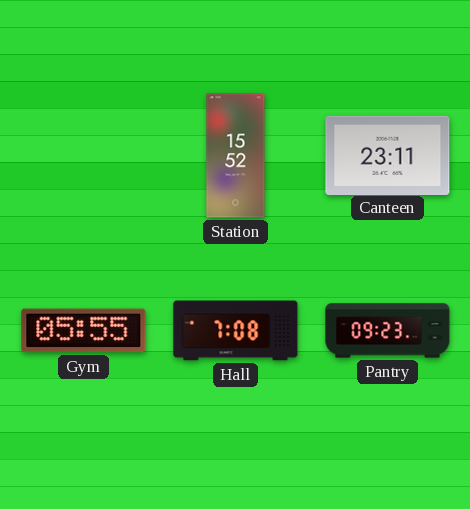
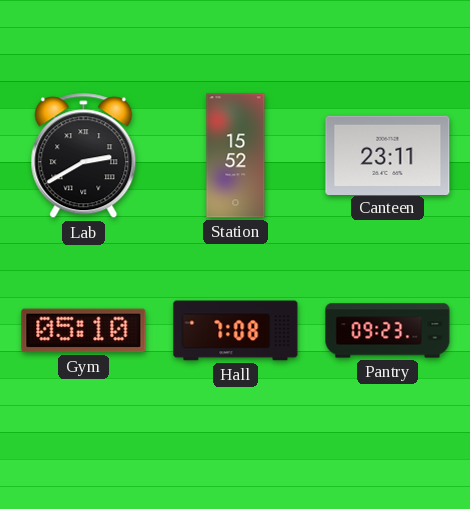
Lab: none -> 2:40 (84, 156)
Gym: 05:55 -> 05:10 (84, 331)
